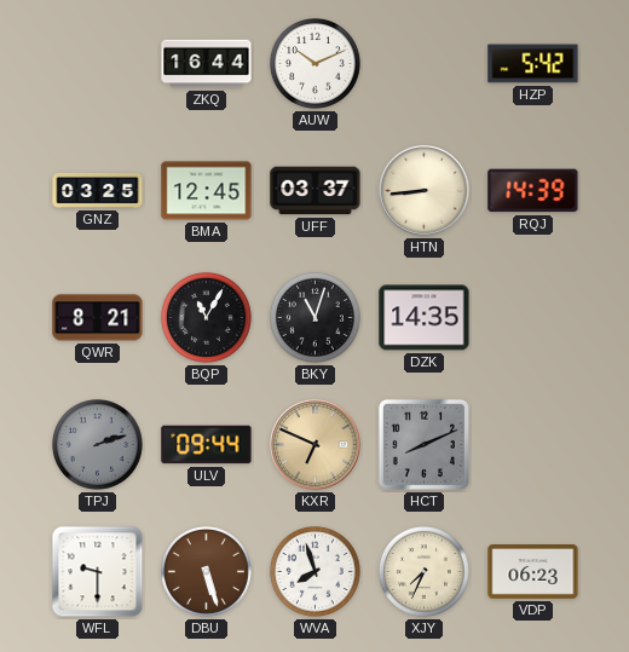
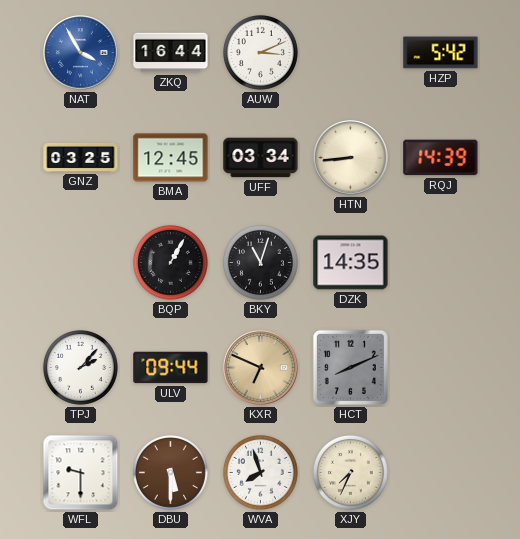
NAT: none -> 3:55 (81, 53)
AUW: 10:11 -> 3:11 (260, 52)
UFF: 03:37 -> 03:34 (261, 158)
QWR: 8:21 -> none (98, 318)
BQP: 11:05 -> 1:05 (170, 262)
TPJ: 2:12 -> 2:07 (80, 367)
TPJ dial: grey -> white (80, 367)
DBU: 5:27 -> 5:30 (170, 472)
VDP: 06:23 -> none (533, 572)
